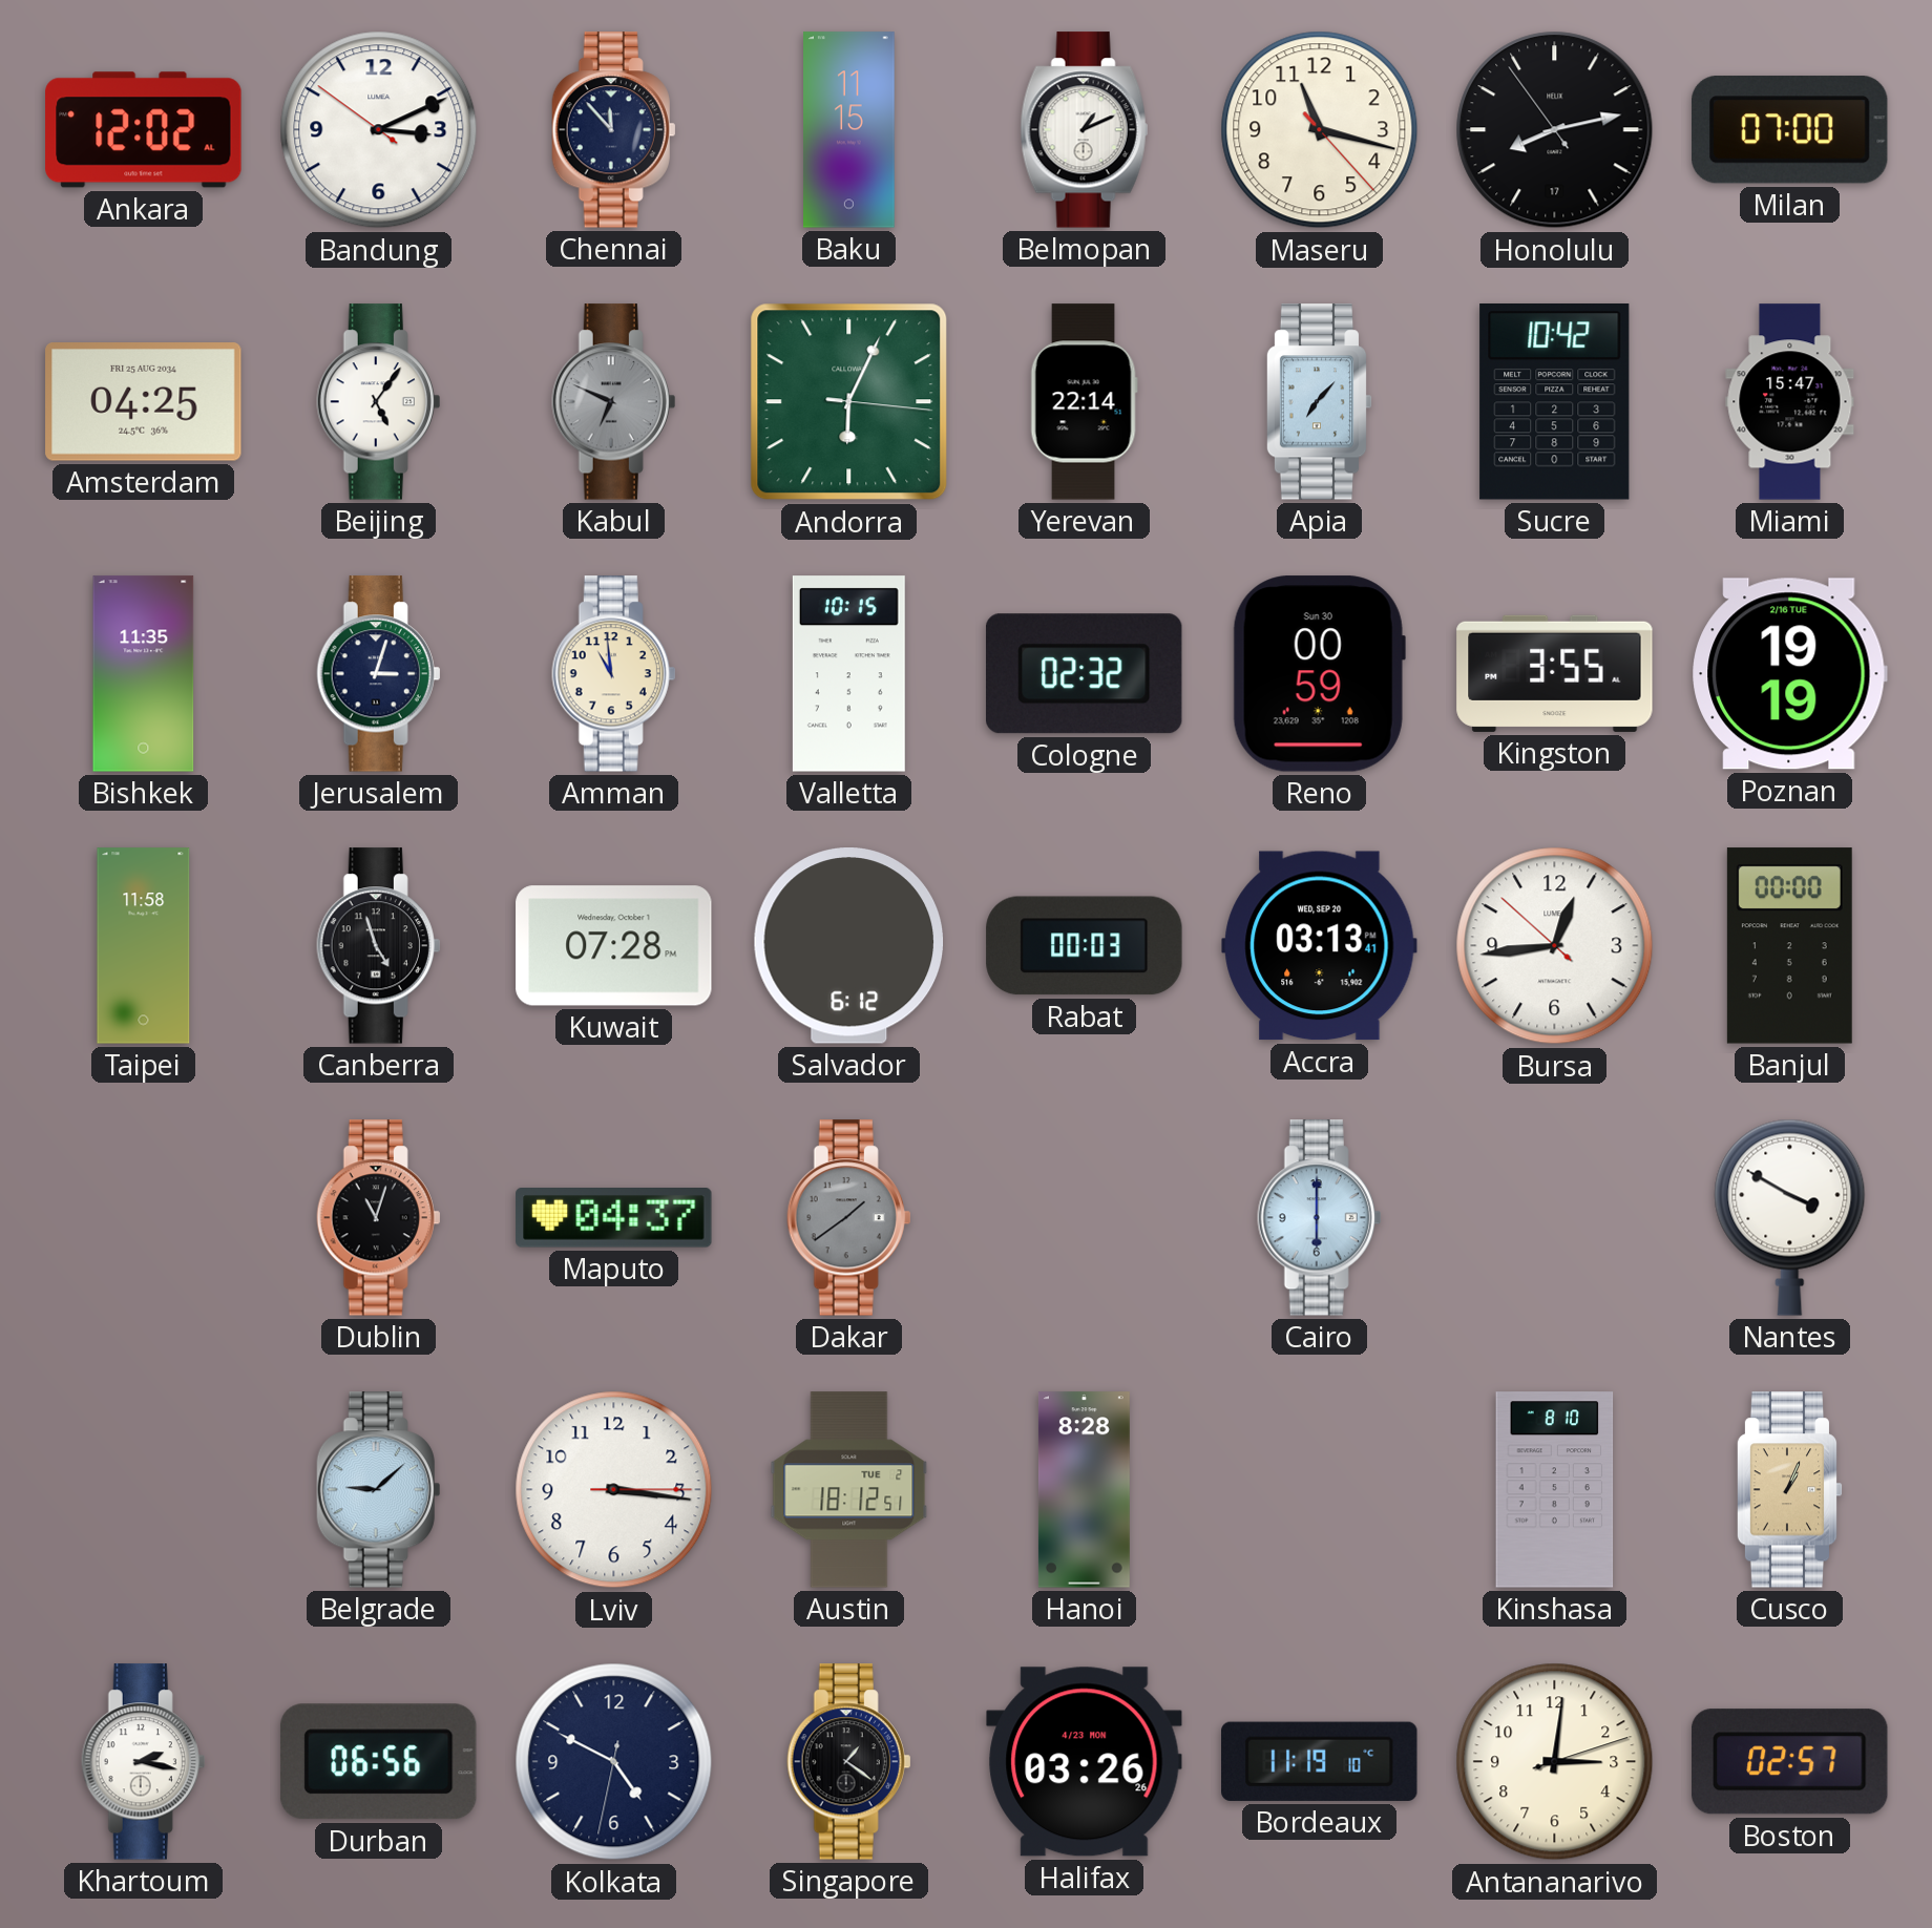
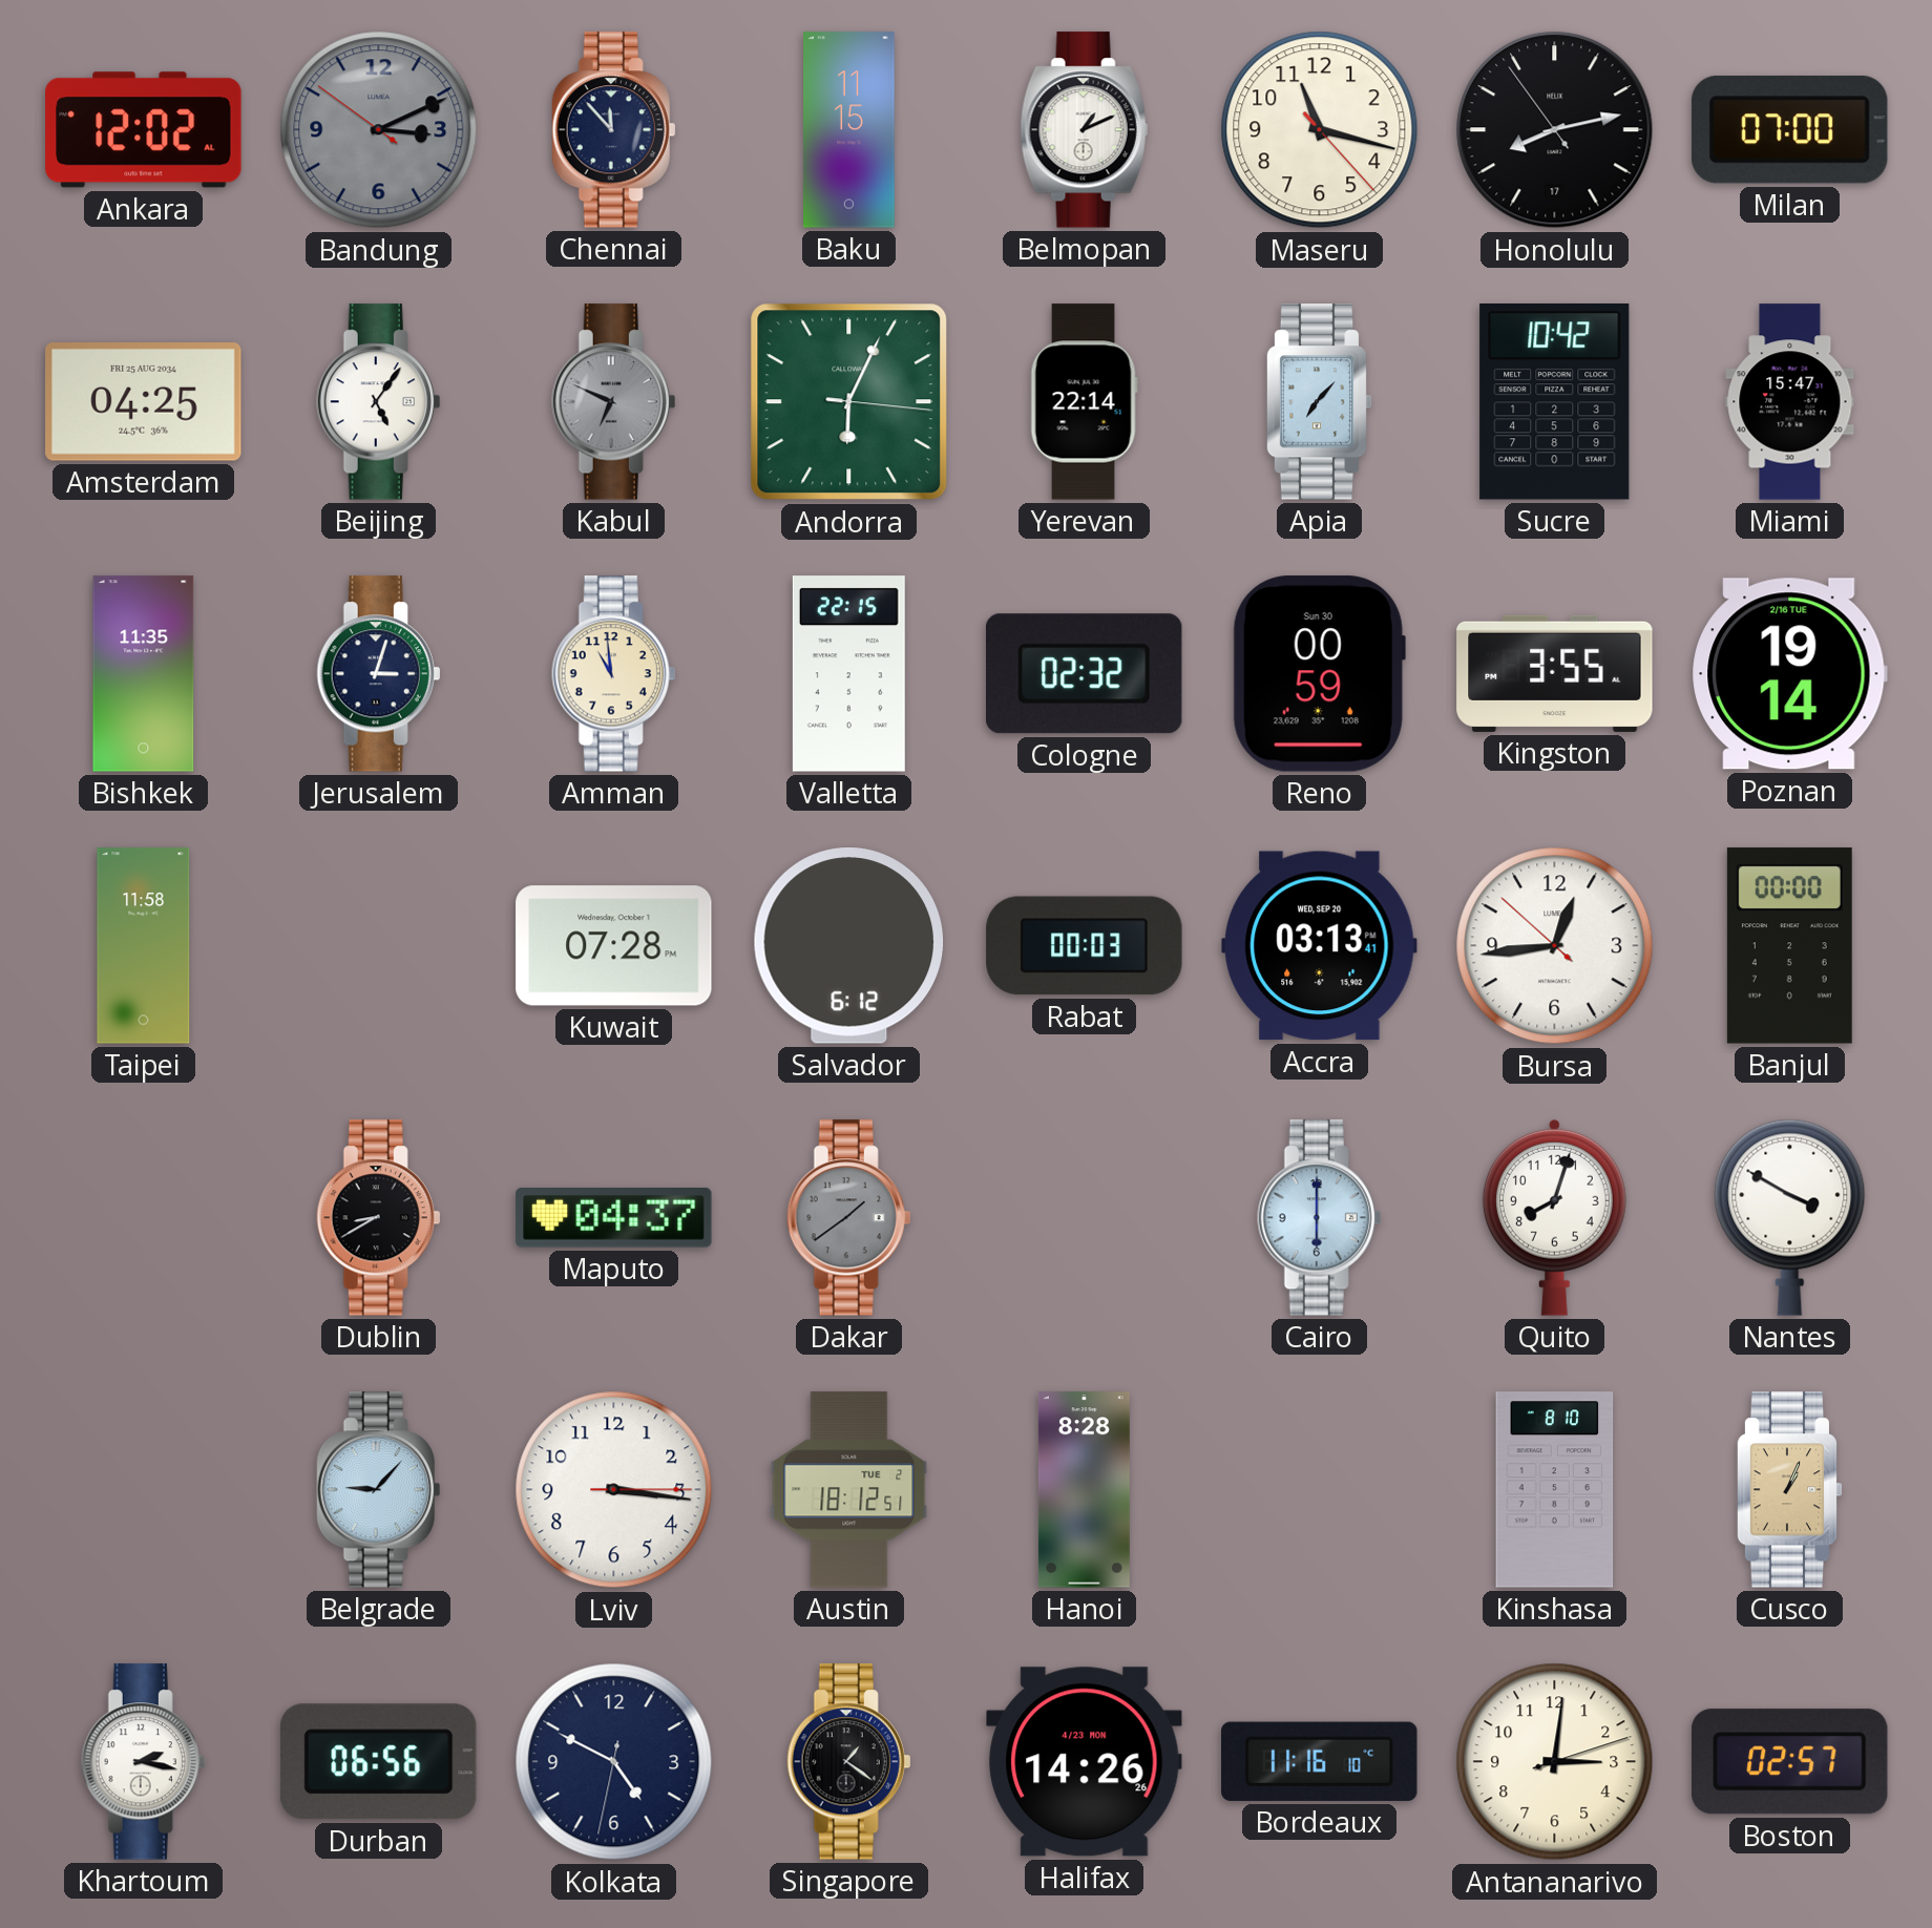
Bandung dial: white -> grey (379, 130)
Valletta: 10:15 -> 22:15 (848, 674)
Poznan: 19:19 -> 19:14 (1790, 674)
Canberra: 4:57 -> none (379, 946)
Dublin: 11:03 -> 8:40 (379, 1218)
Quito: none -> 8:03 (1554, 1217)
Belgrade: 9:08 -> 9:07 (379, 1490)
Halifax: 03:26 -> 14:26 (1085, 1762)
Bordeaux: 11:19 -> 11:16 (1320, 1761)
